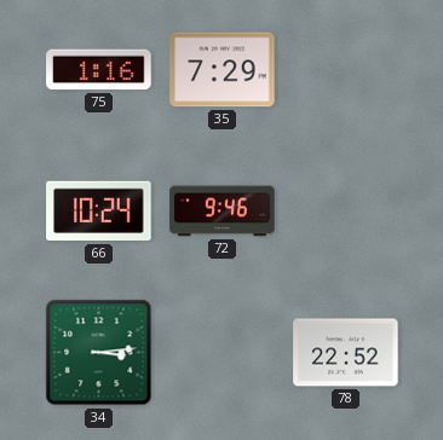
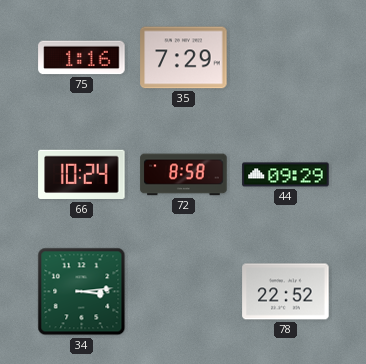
72: 9:46 -> 8:58 (184, 175)
44: none -> 09:29 (286, 175)
